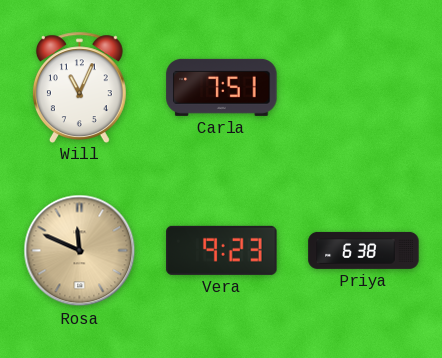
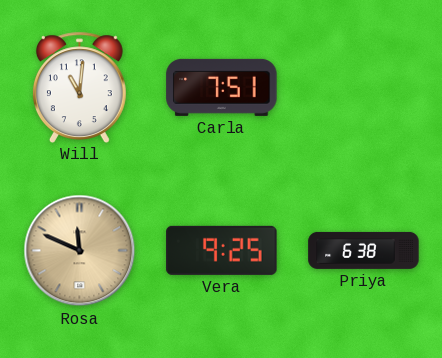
Will: 11:04 -> 11:01 (79, 87)
Vera: 9:23 -> 9:25 (222, 250)
